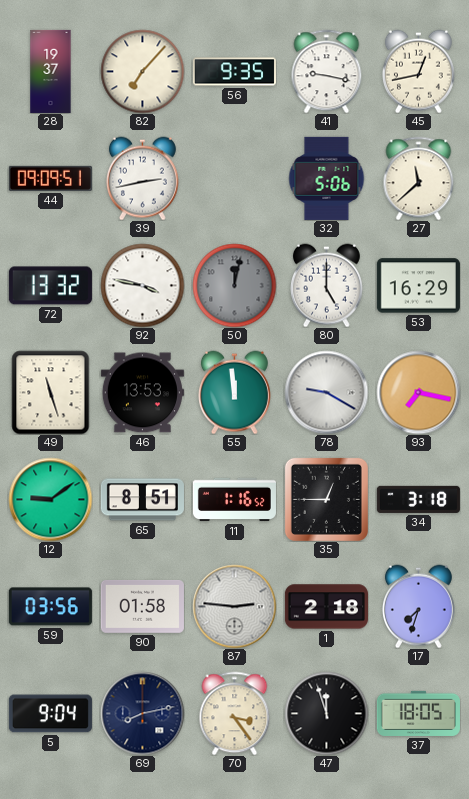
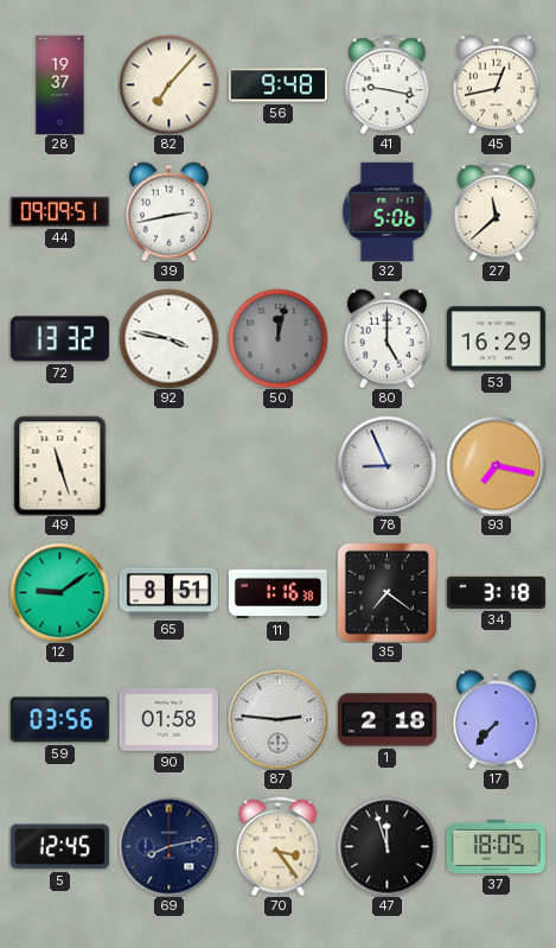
56: 9:35 -> 9:48 (277, 85)
46: 13:53 -> none (142, 393)
55: 11:59 -> none (234, 392)
78: 9:20 -> 8:56 (386, 465)
11: 1:16:52 -> 1:16:38 (277, 593)
35: 12:45 -> 7:21 (386, 592)
17: 7:33 -> 7:37 (496, 719)
5: 9:04 -> 12:45 (59, 847)
